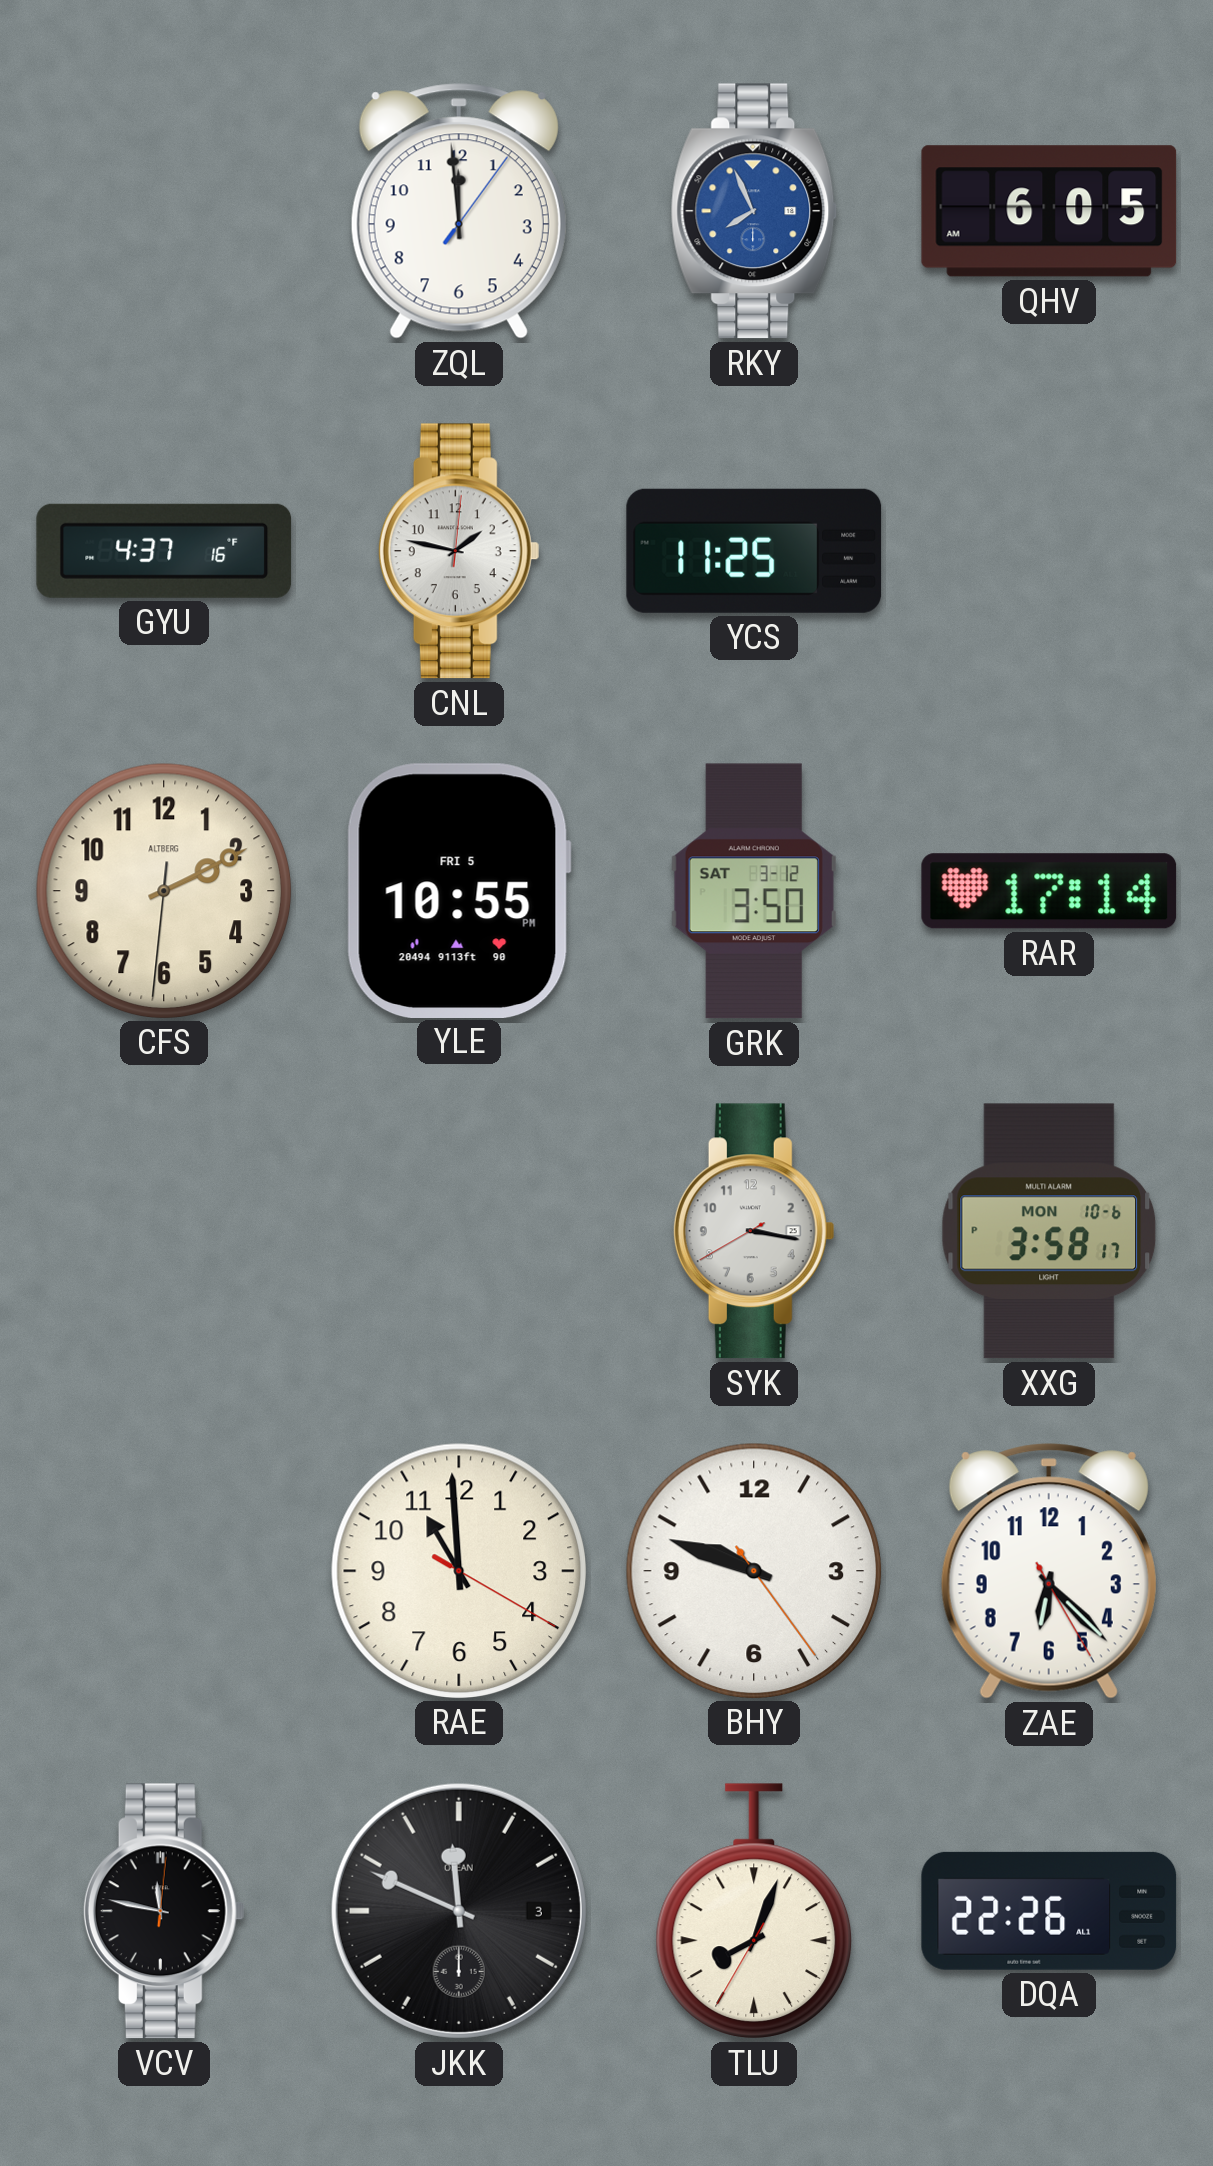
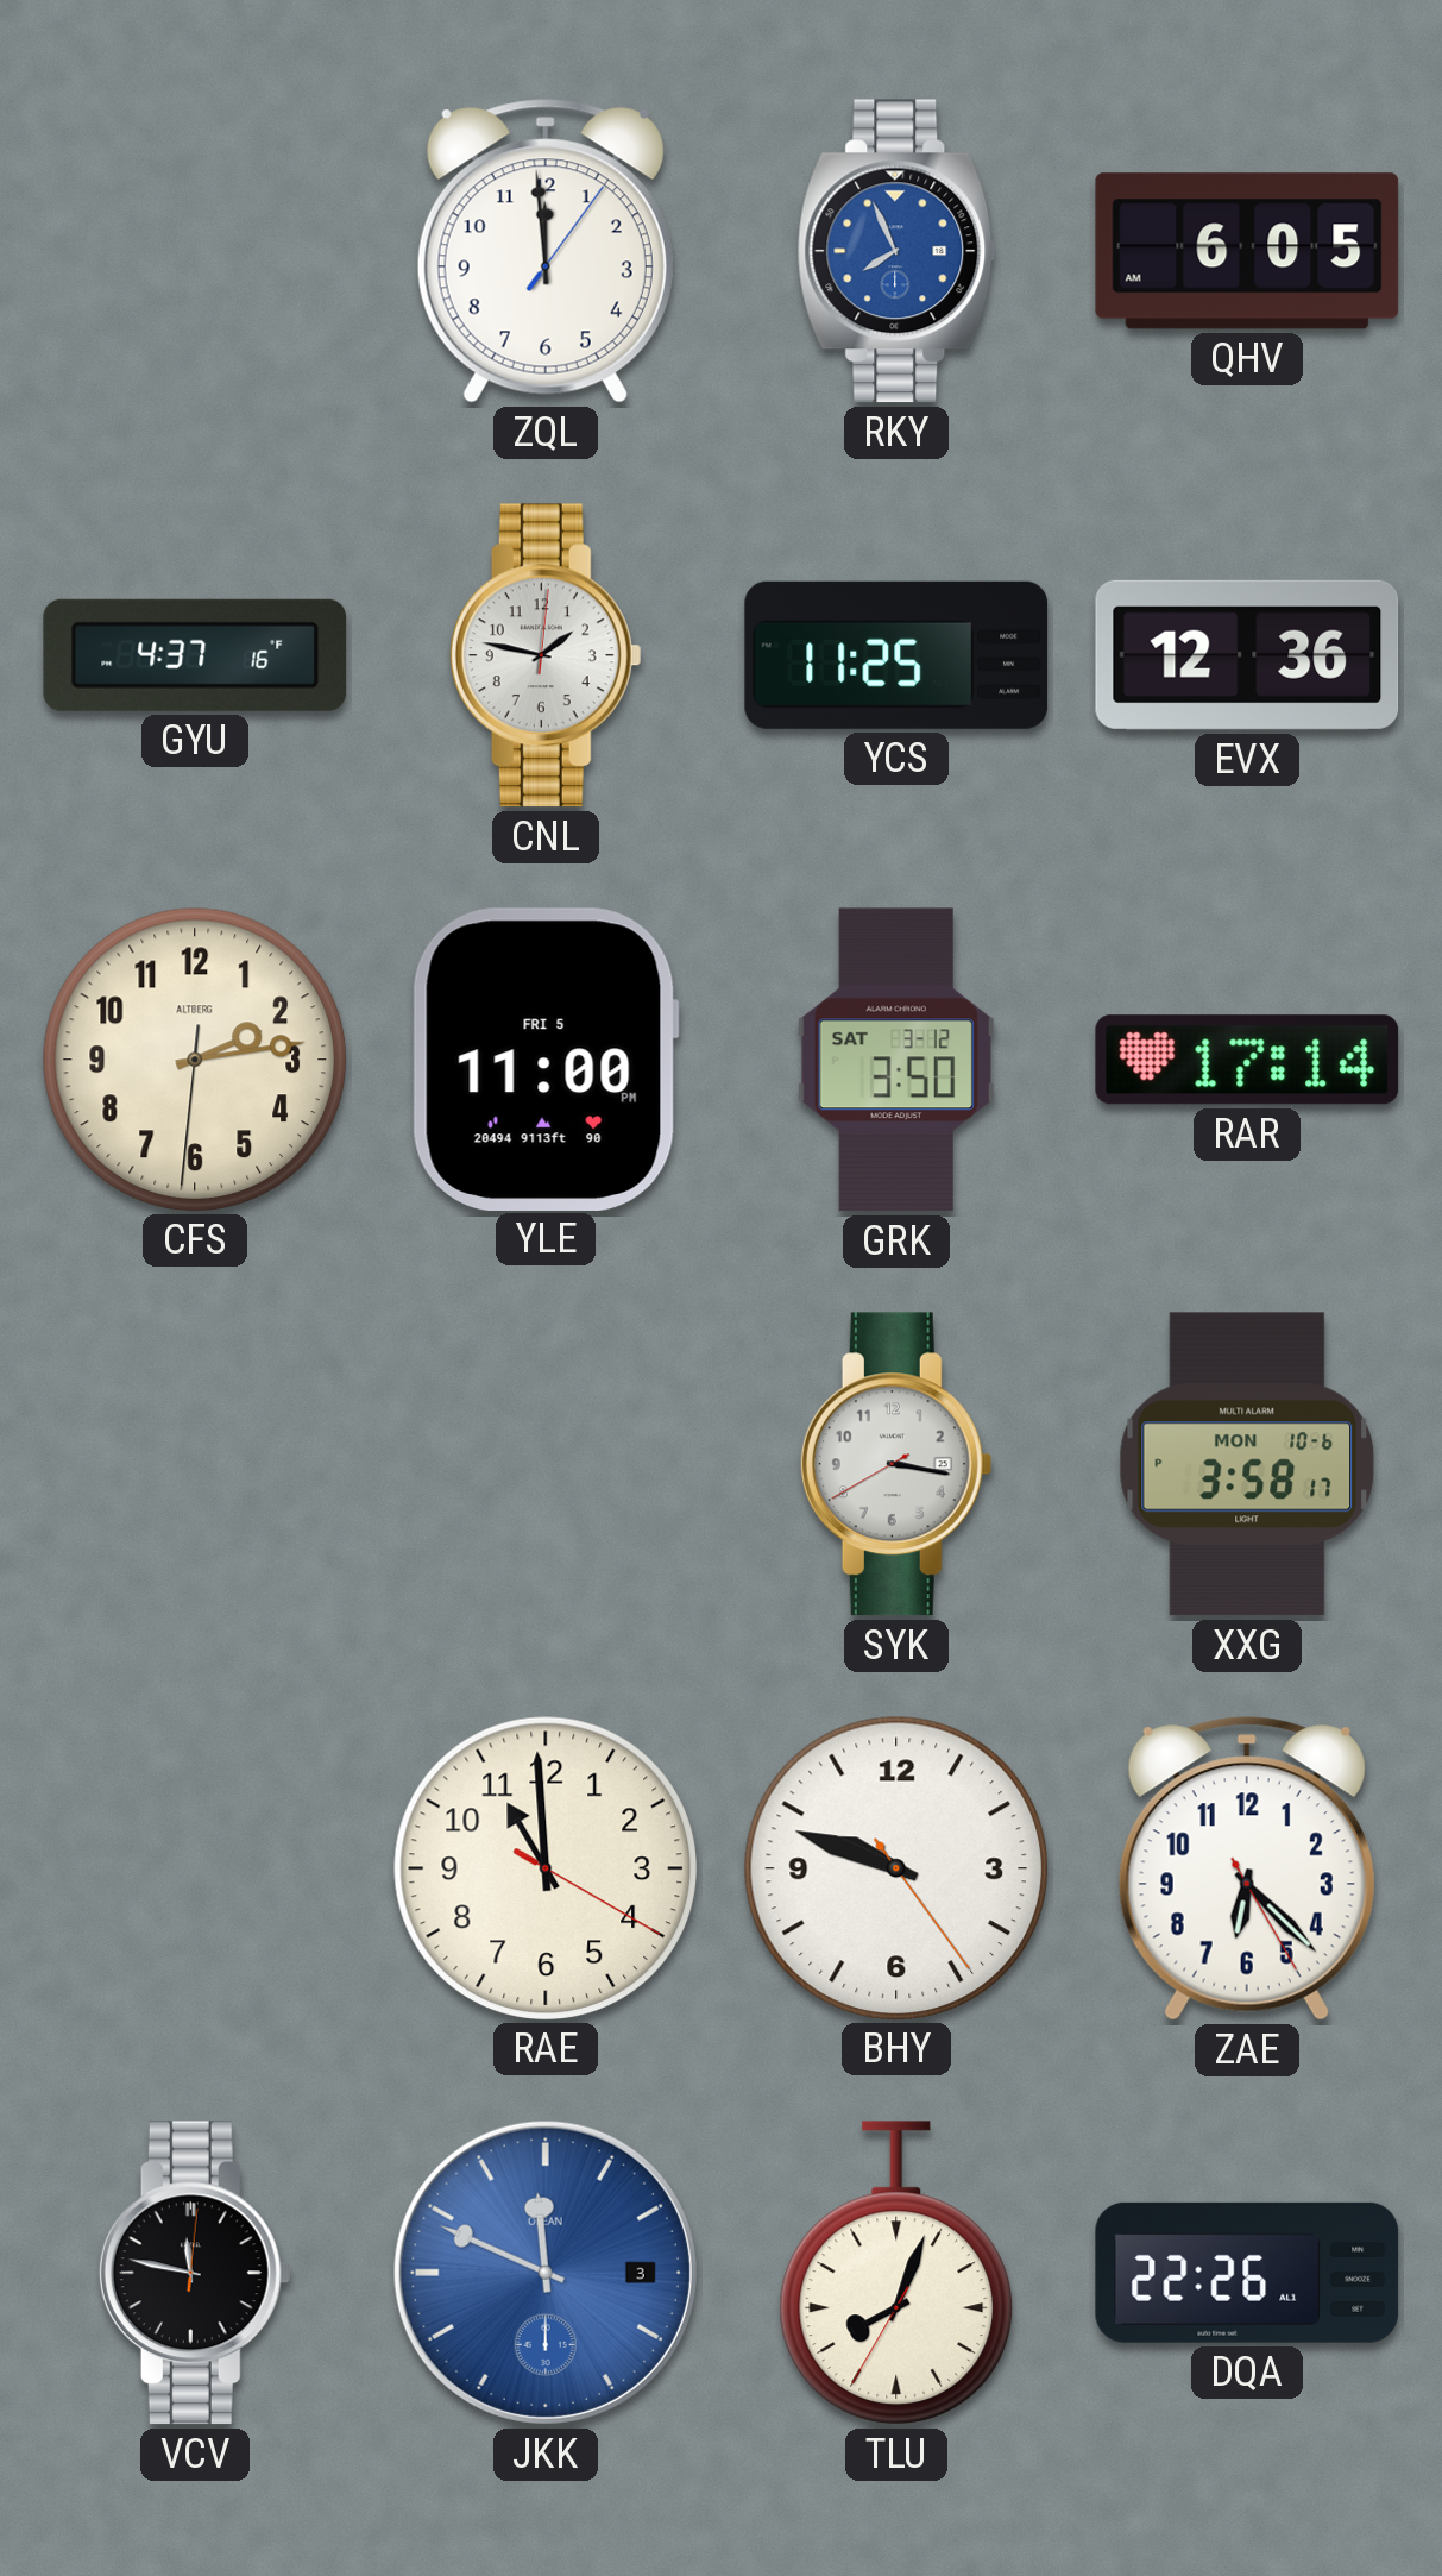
EVX: none -> 12:36 (1247, 655)
CFS: 2:10 -> 2:13 (194, 1058)
YLE: 10:55 -> 11:00 (546, 1058)
JKK dial: black -> blue (546, 2273)
